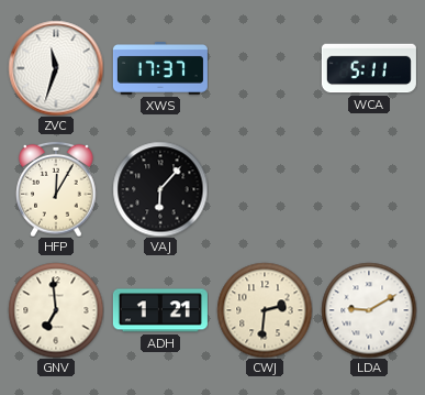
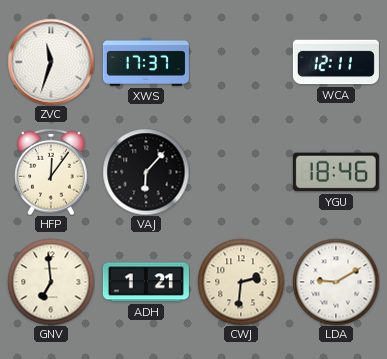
WCA: 5:11 -> 12:11 (336, 62)
HFP: 12:05 -> 12:06 (51, 172)
YGU: none -> 18:46 (336, 172)
